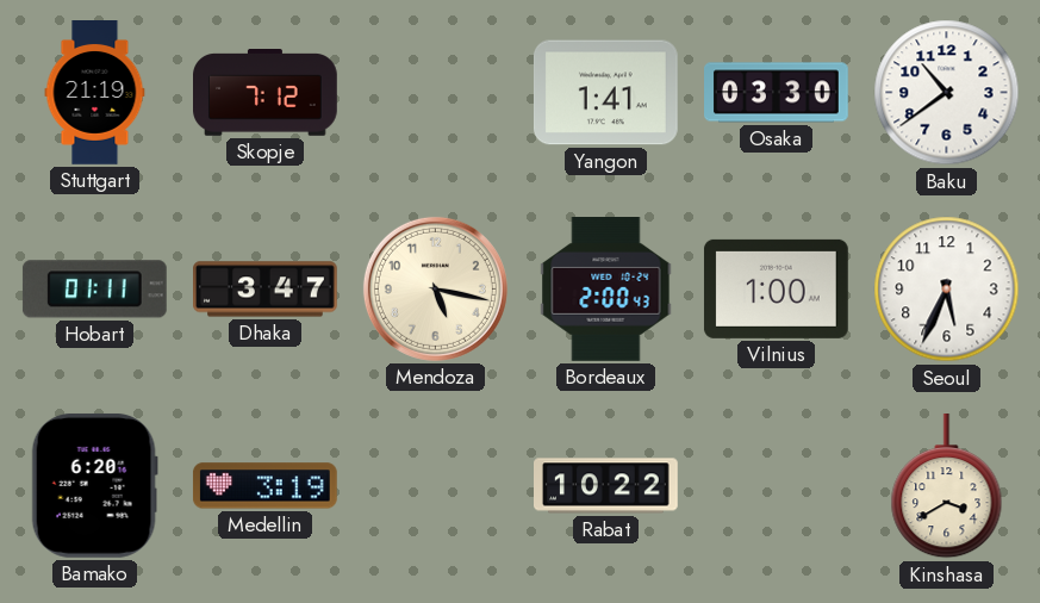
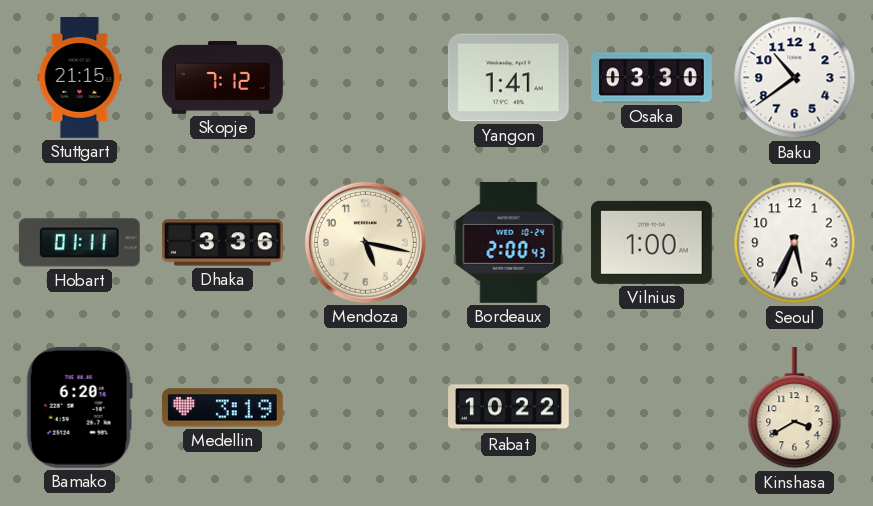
Stuttgart: 21:19 -> 21:15 (80, 78)
Dhaka: 3:47 -> 3:36 (223, 243)
